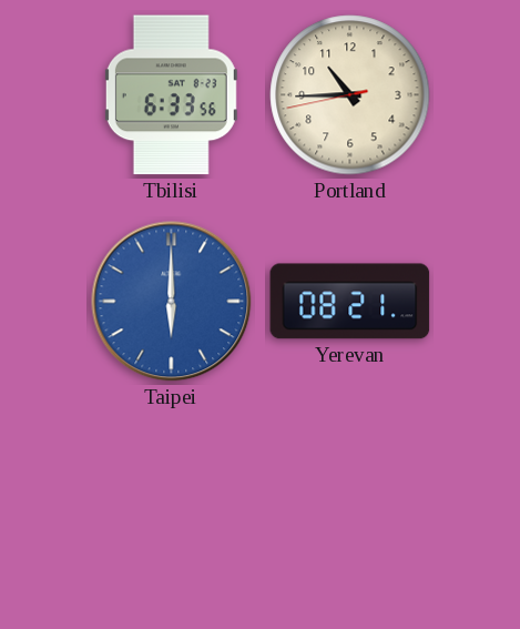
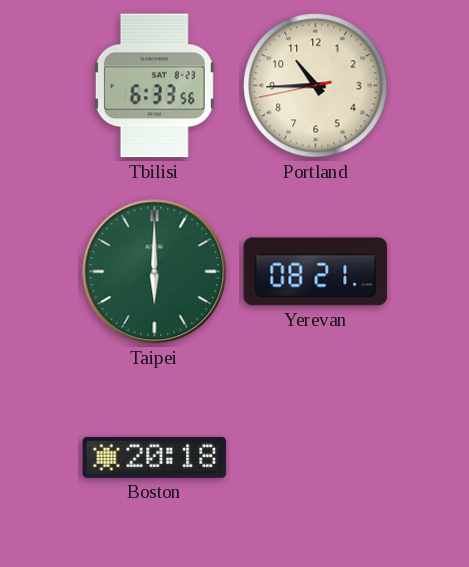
Taipei dial: blue -> green (155, 272)
Boston: none -> 20:18 (155, 457)
